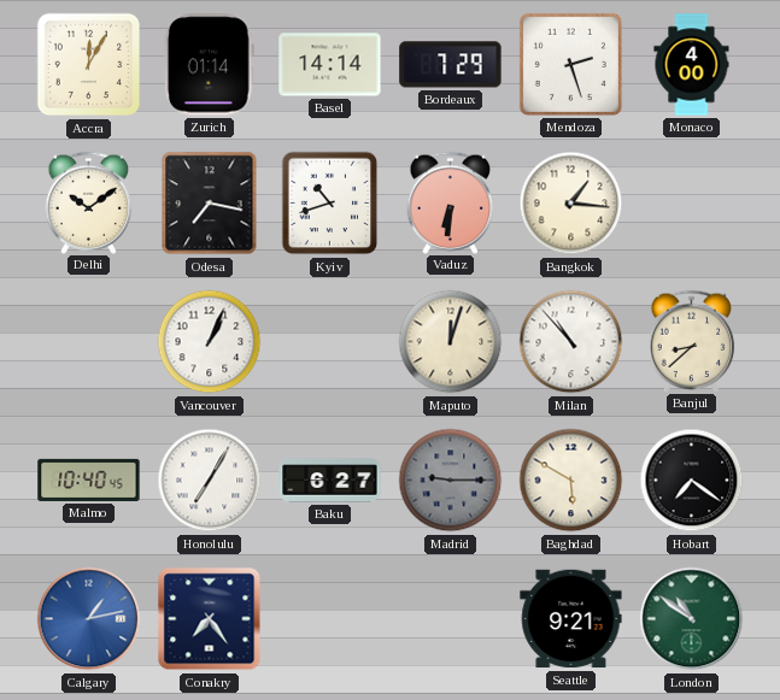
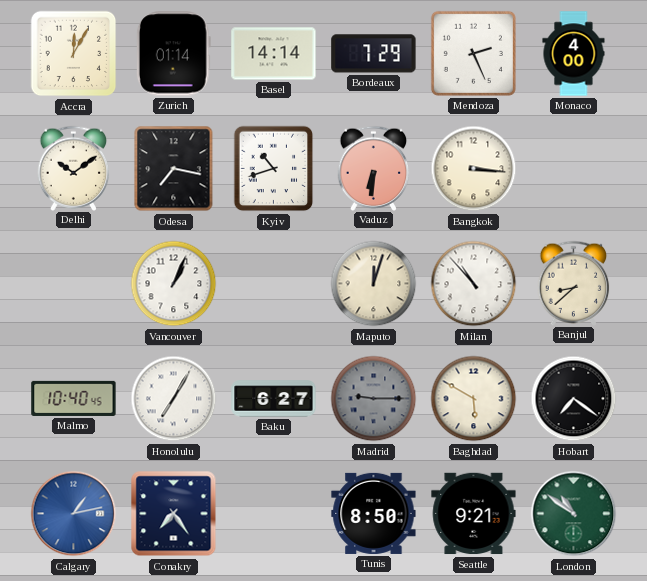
Mendoza: 2:27 -> 2:26 (473, 53)
Bangkok: 1:16 -> 3:16 (474, 169)
Tunis: none -> 8:50 (374, 513)
